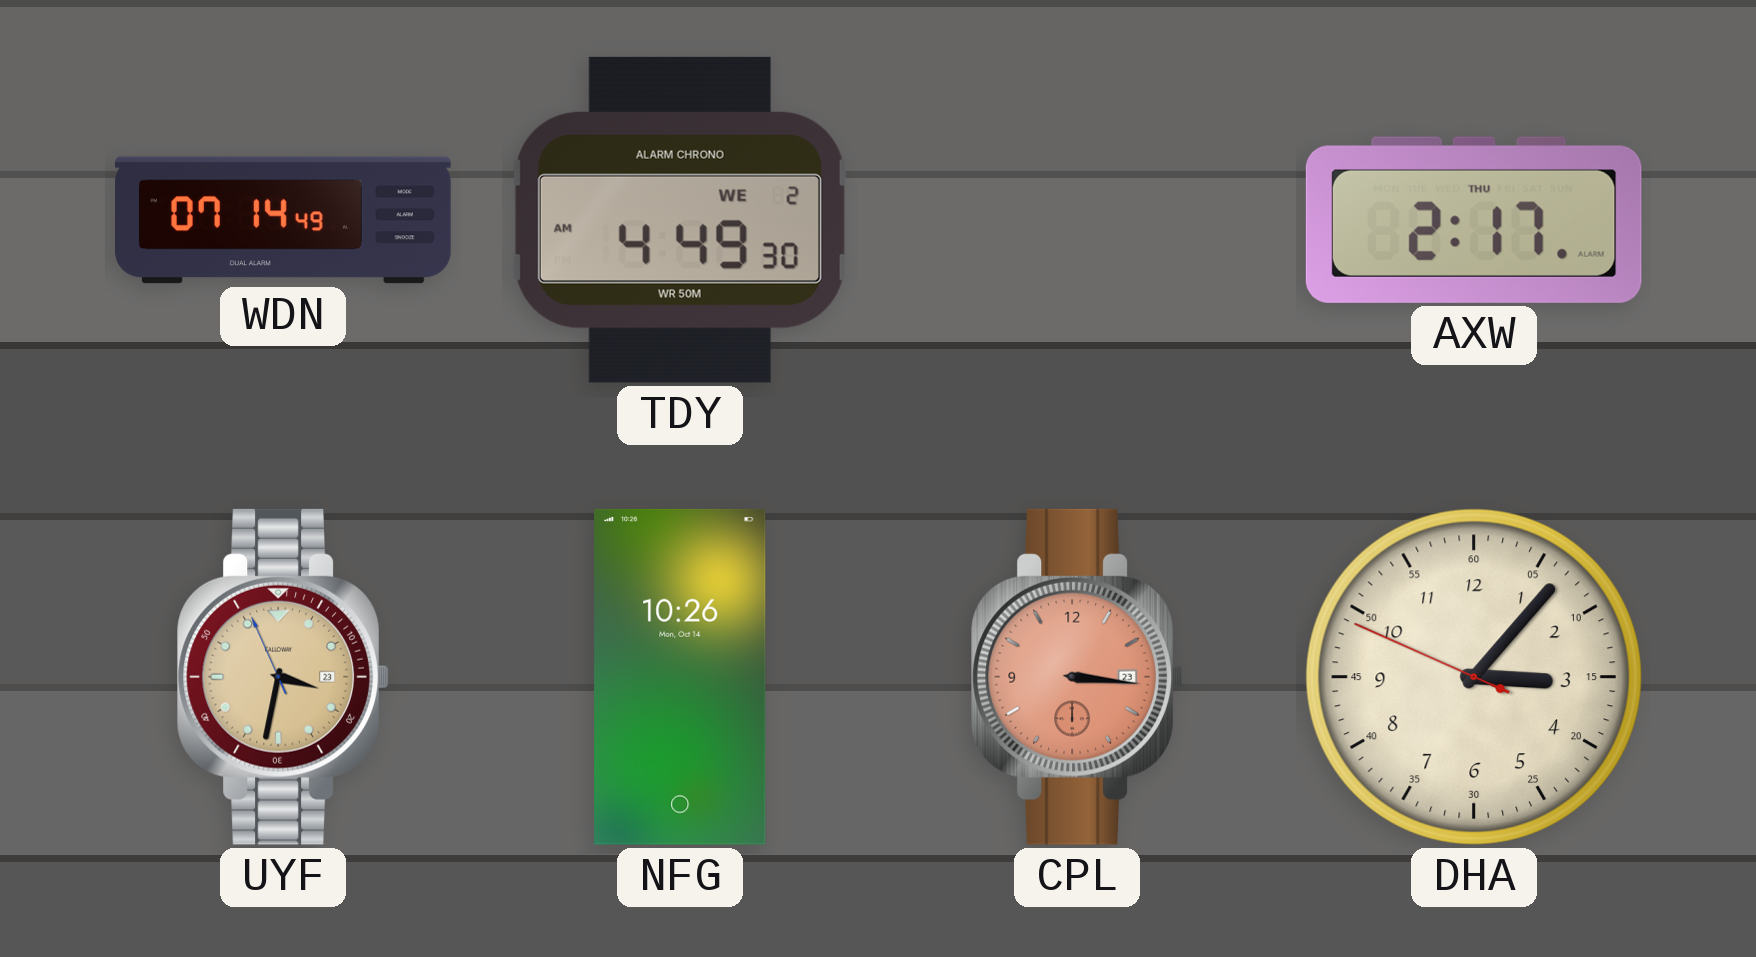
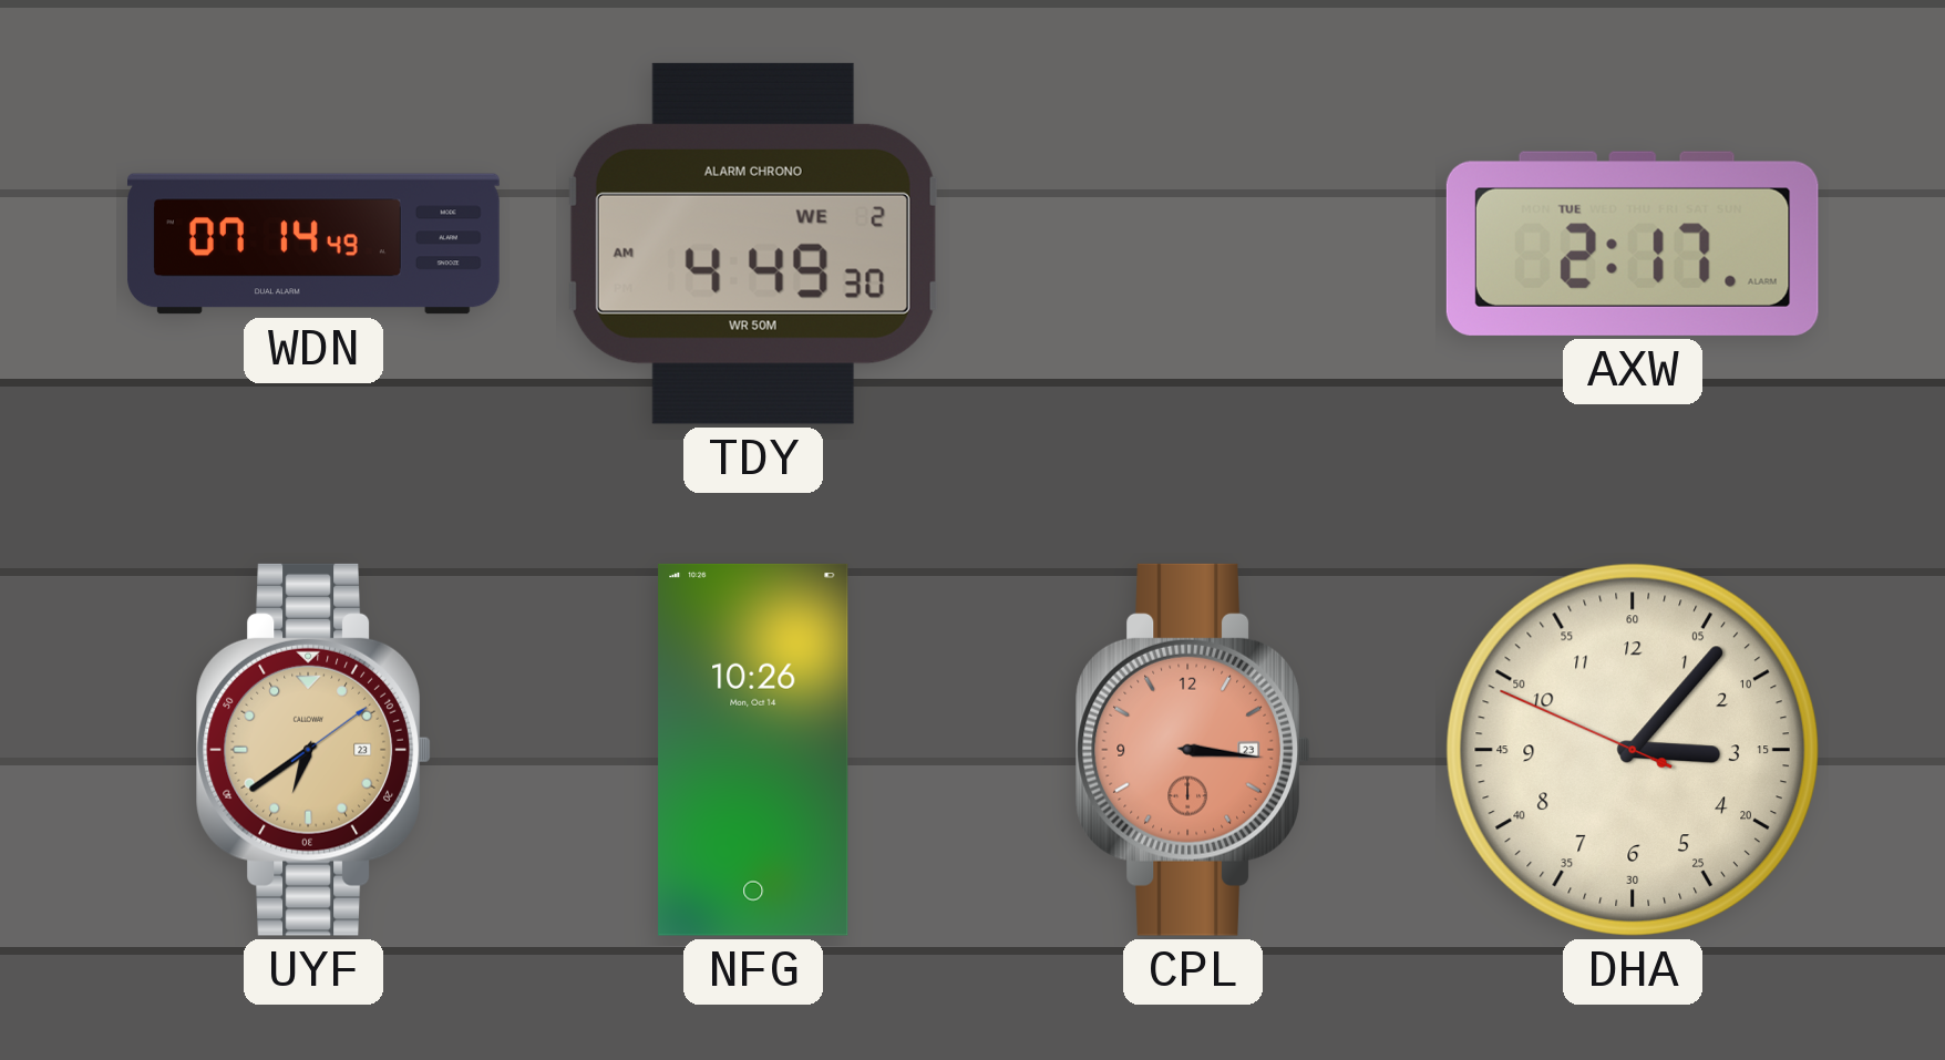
AXW date: THU -> TUE (1633, 244)
UYF: 3:31 -> 6:39 (313, 750)
